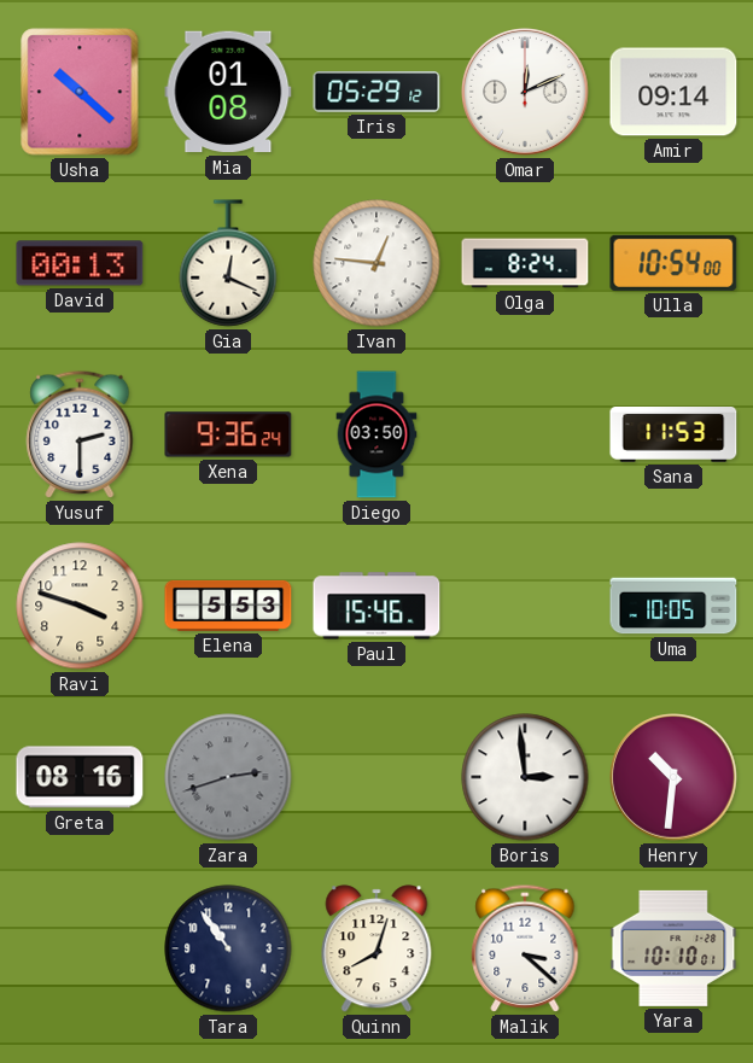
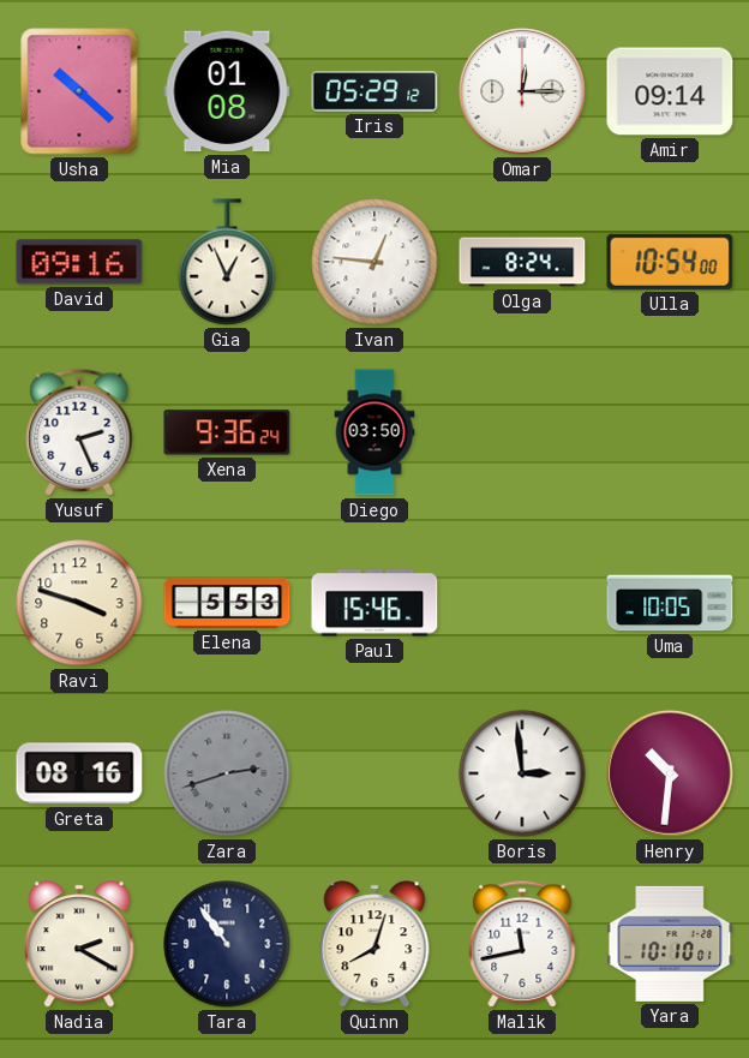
Omar: 12:11 -> 12:15 (522, 91)
David: 00:13 -> 09:16 (79, 262)
Gia: 12:19 -> 12:56 (227, 262)
Yusuf: 2:30 -> 2:26 (79, 432)
Sana: 11:53 -> none (673, 436)
Nadia: none -> 2:20 (79, 944)
Malik: 3:22 -> 11:43 (522, 944)
